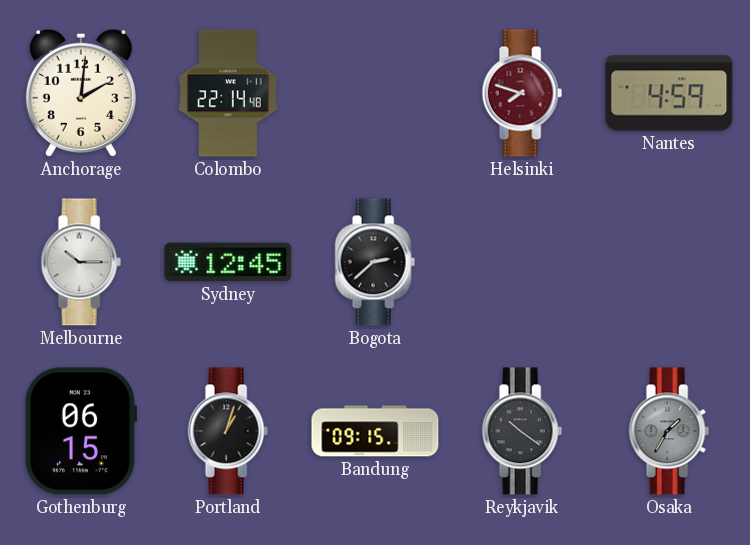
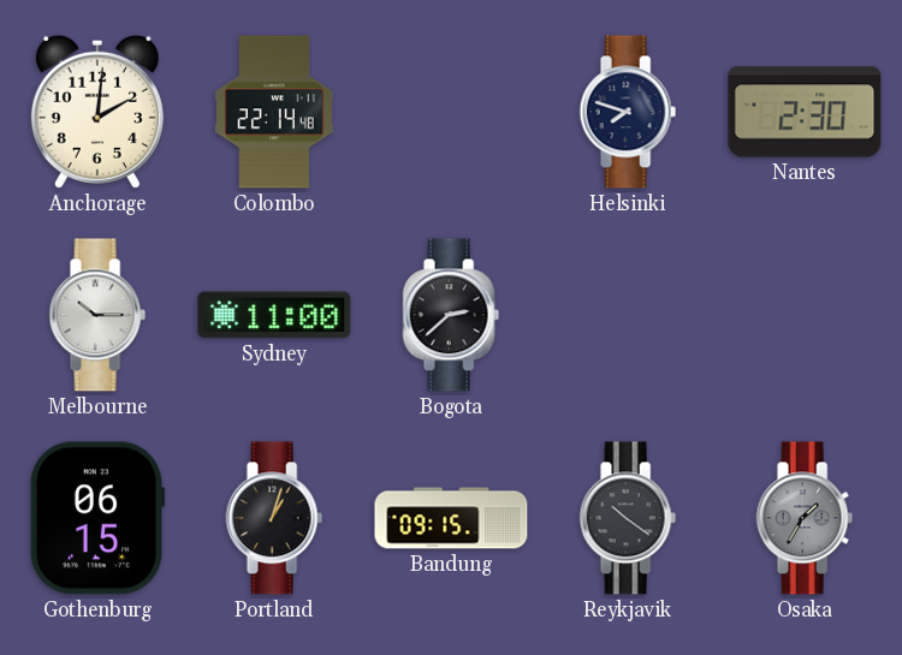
Helsinki dial: burgundy -> navy (628, 112)
Nantes: 4:59 -> 2:30 (805, 112)
Sydney: 12:45 -> 11:00 (274, 315)
